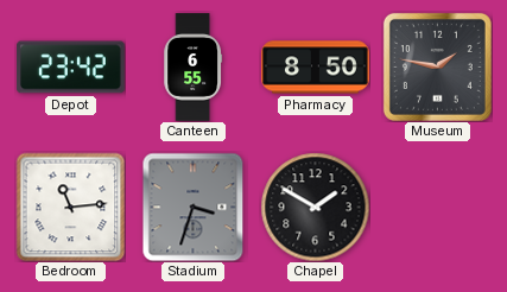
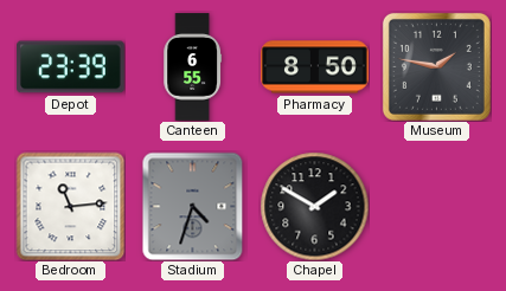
Depot: 23:42 -> 23:39 (71, 67)
Stadium: 3:33 -> 4:33 (193, 206)
